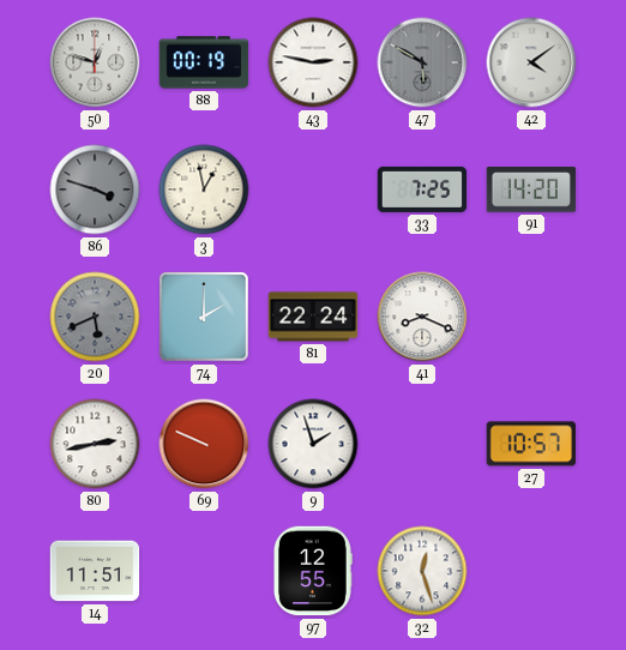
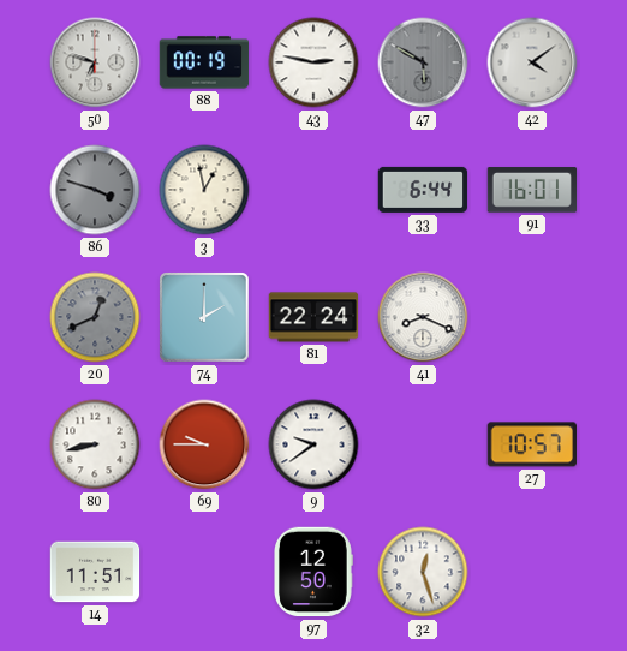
50: 12:48 -> 6:48 (95, 62)
33: 7:25 -> 6:44 (423, 190)
91: 14:20 -> 16:01 (532, 190)
20: 5:41 -> 12:41 (95, 317)
80: 2:43 -> 8:43 (95, 444)
69: 9:49 -> 9:45 (204, 444)
9: 1:57 -> 9:39 (313, 444)
97: 12:55 -> 12:50 (313, 572)
